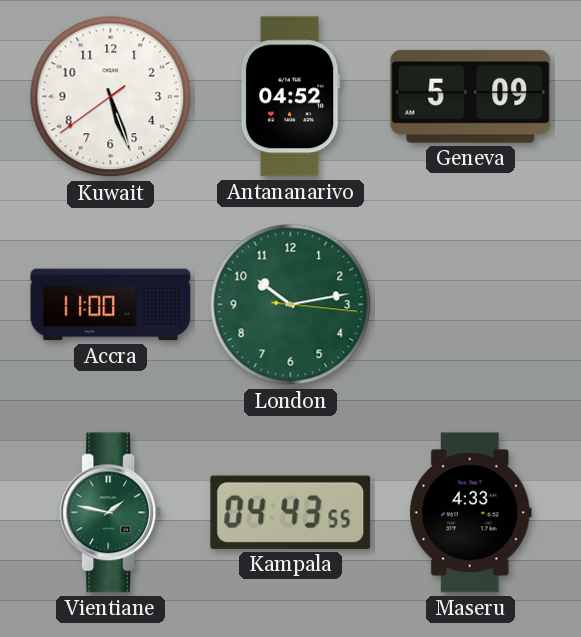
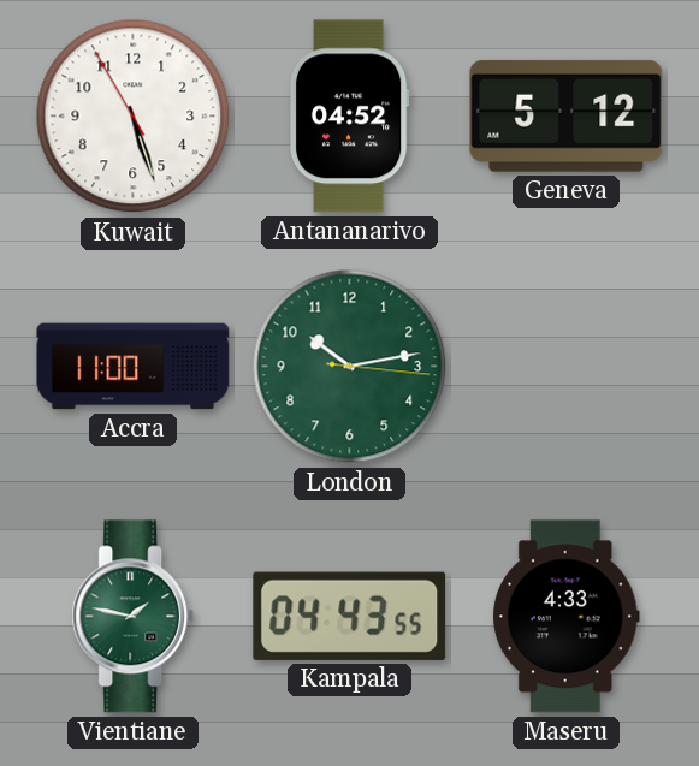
Kuwait: 5:26:39 -> 5:26:55 (134, 117)
Geneva: 5:09 -> 5:12 (567, 115)
